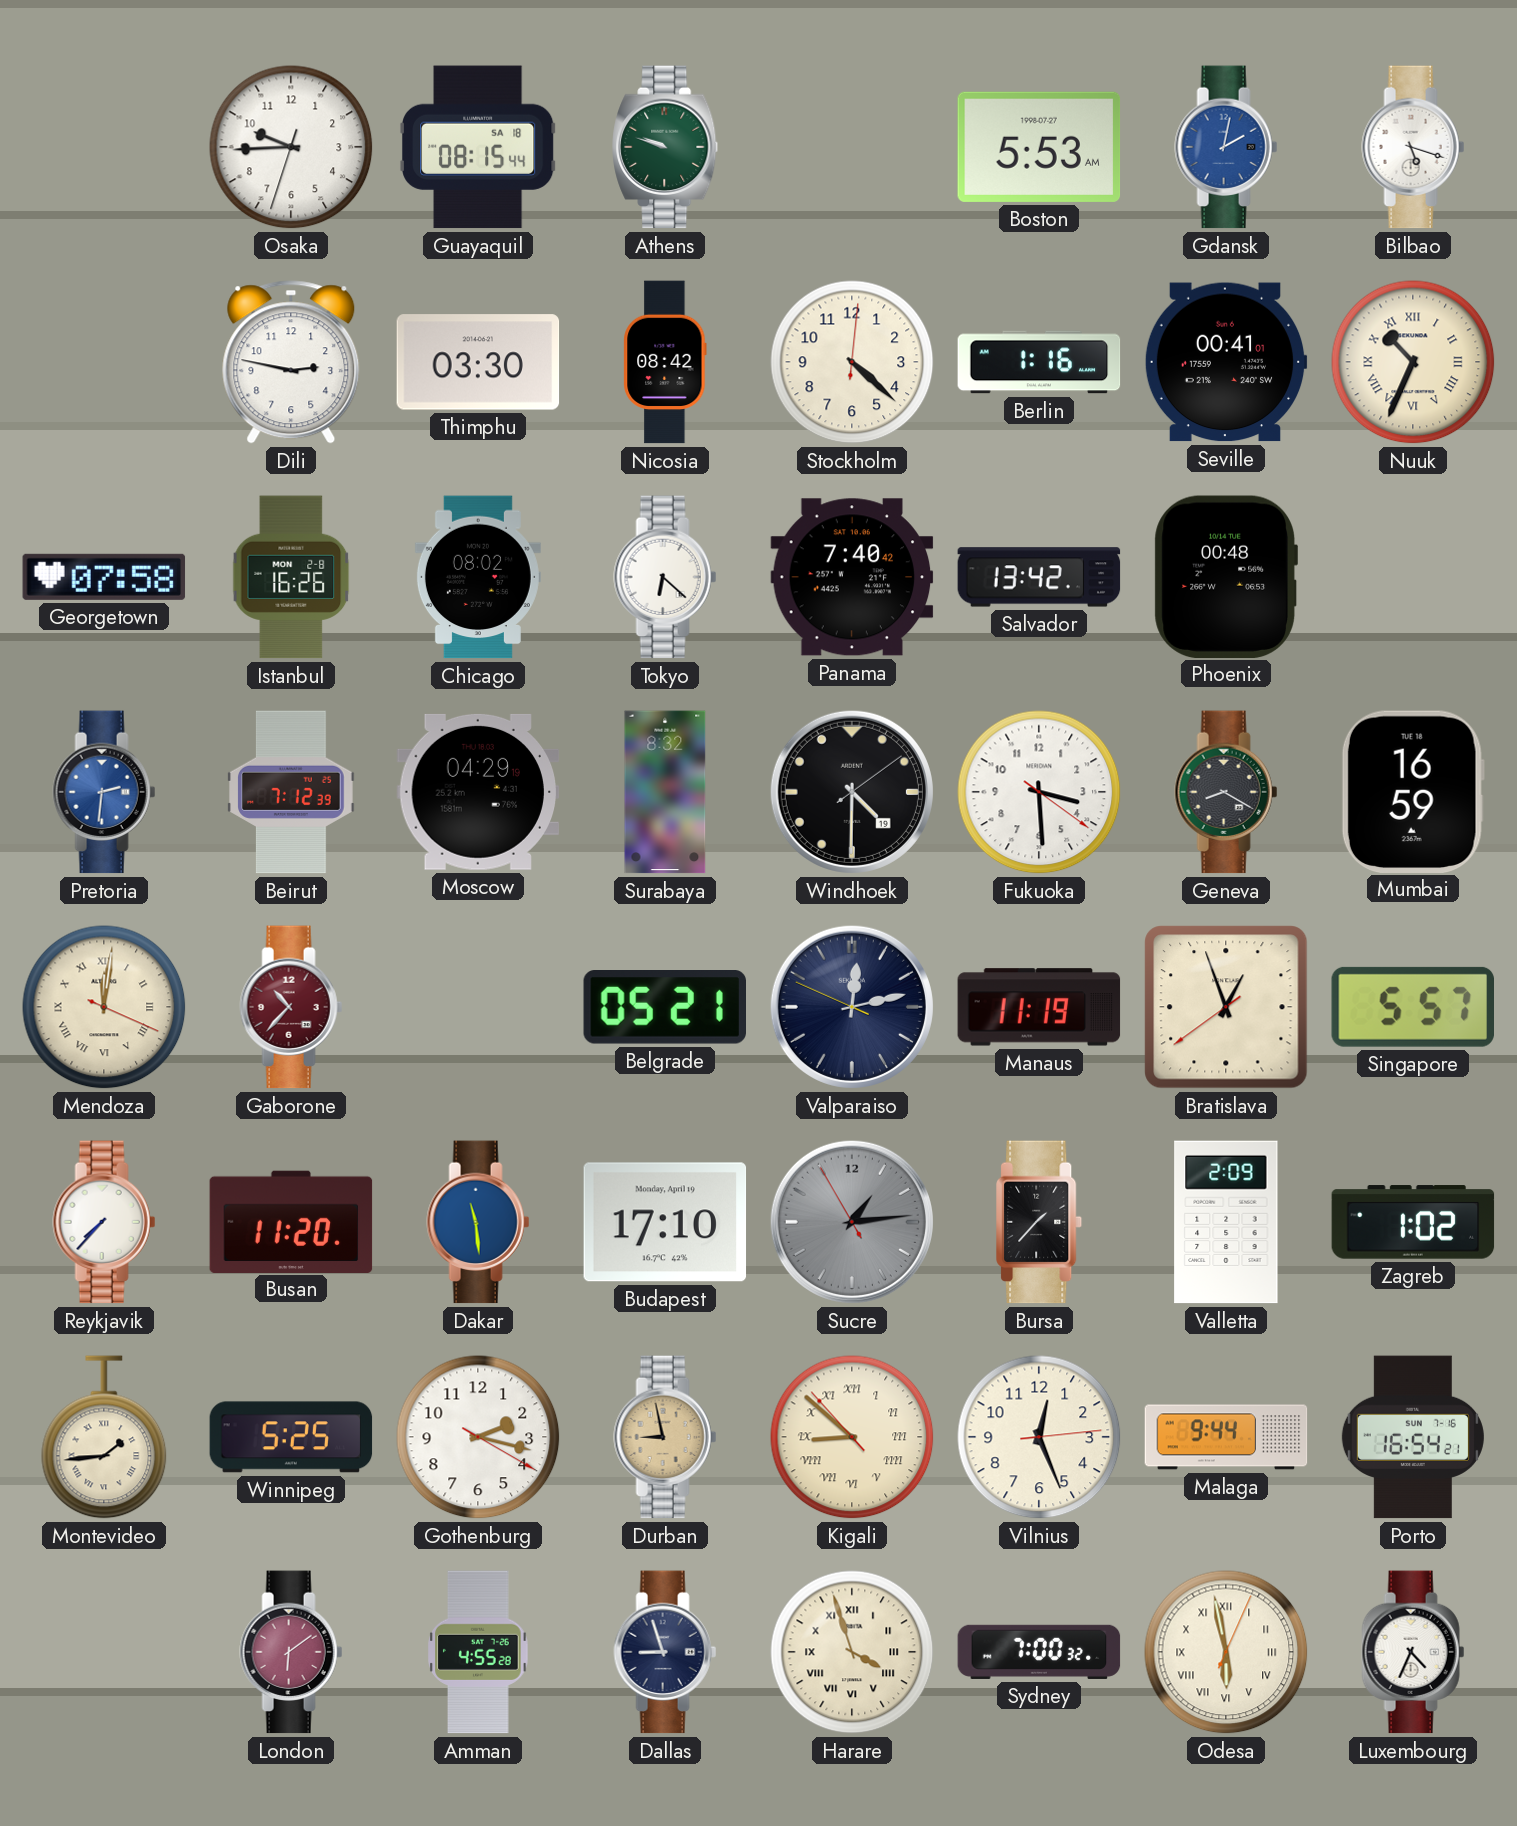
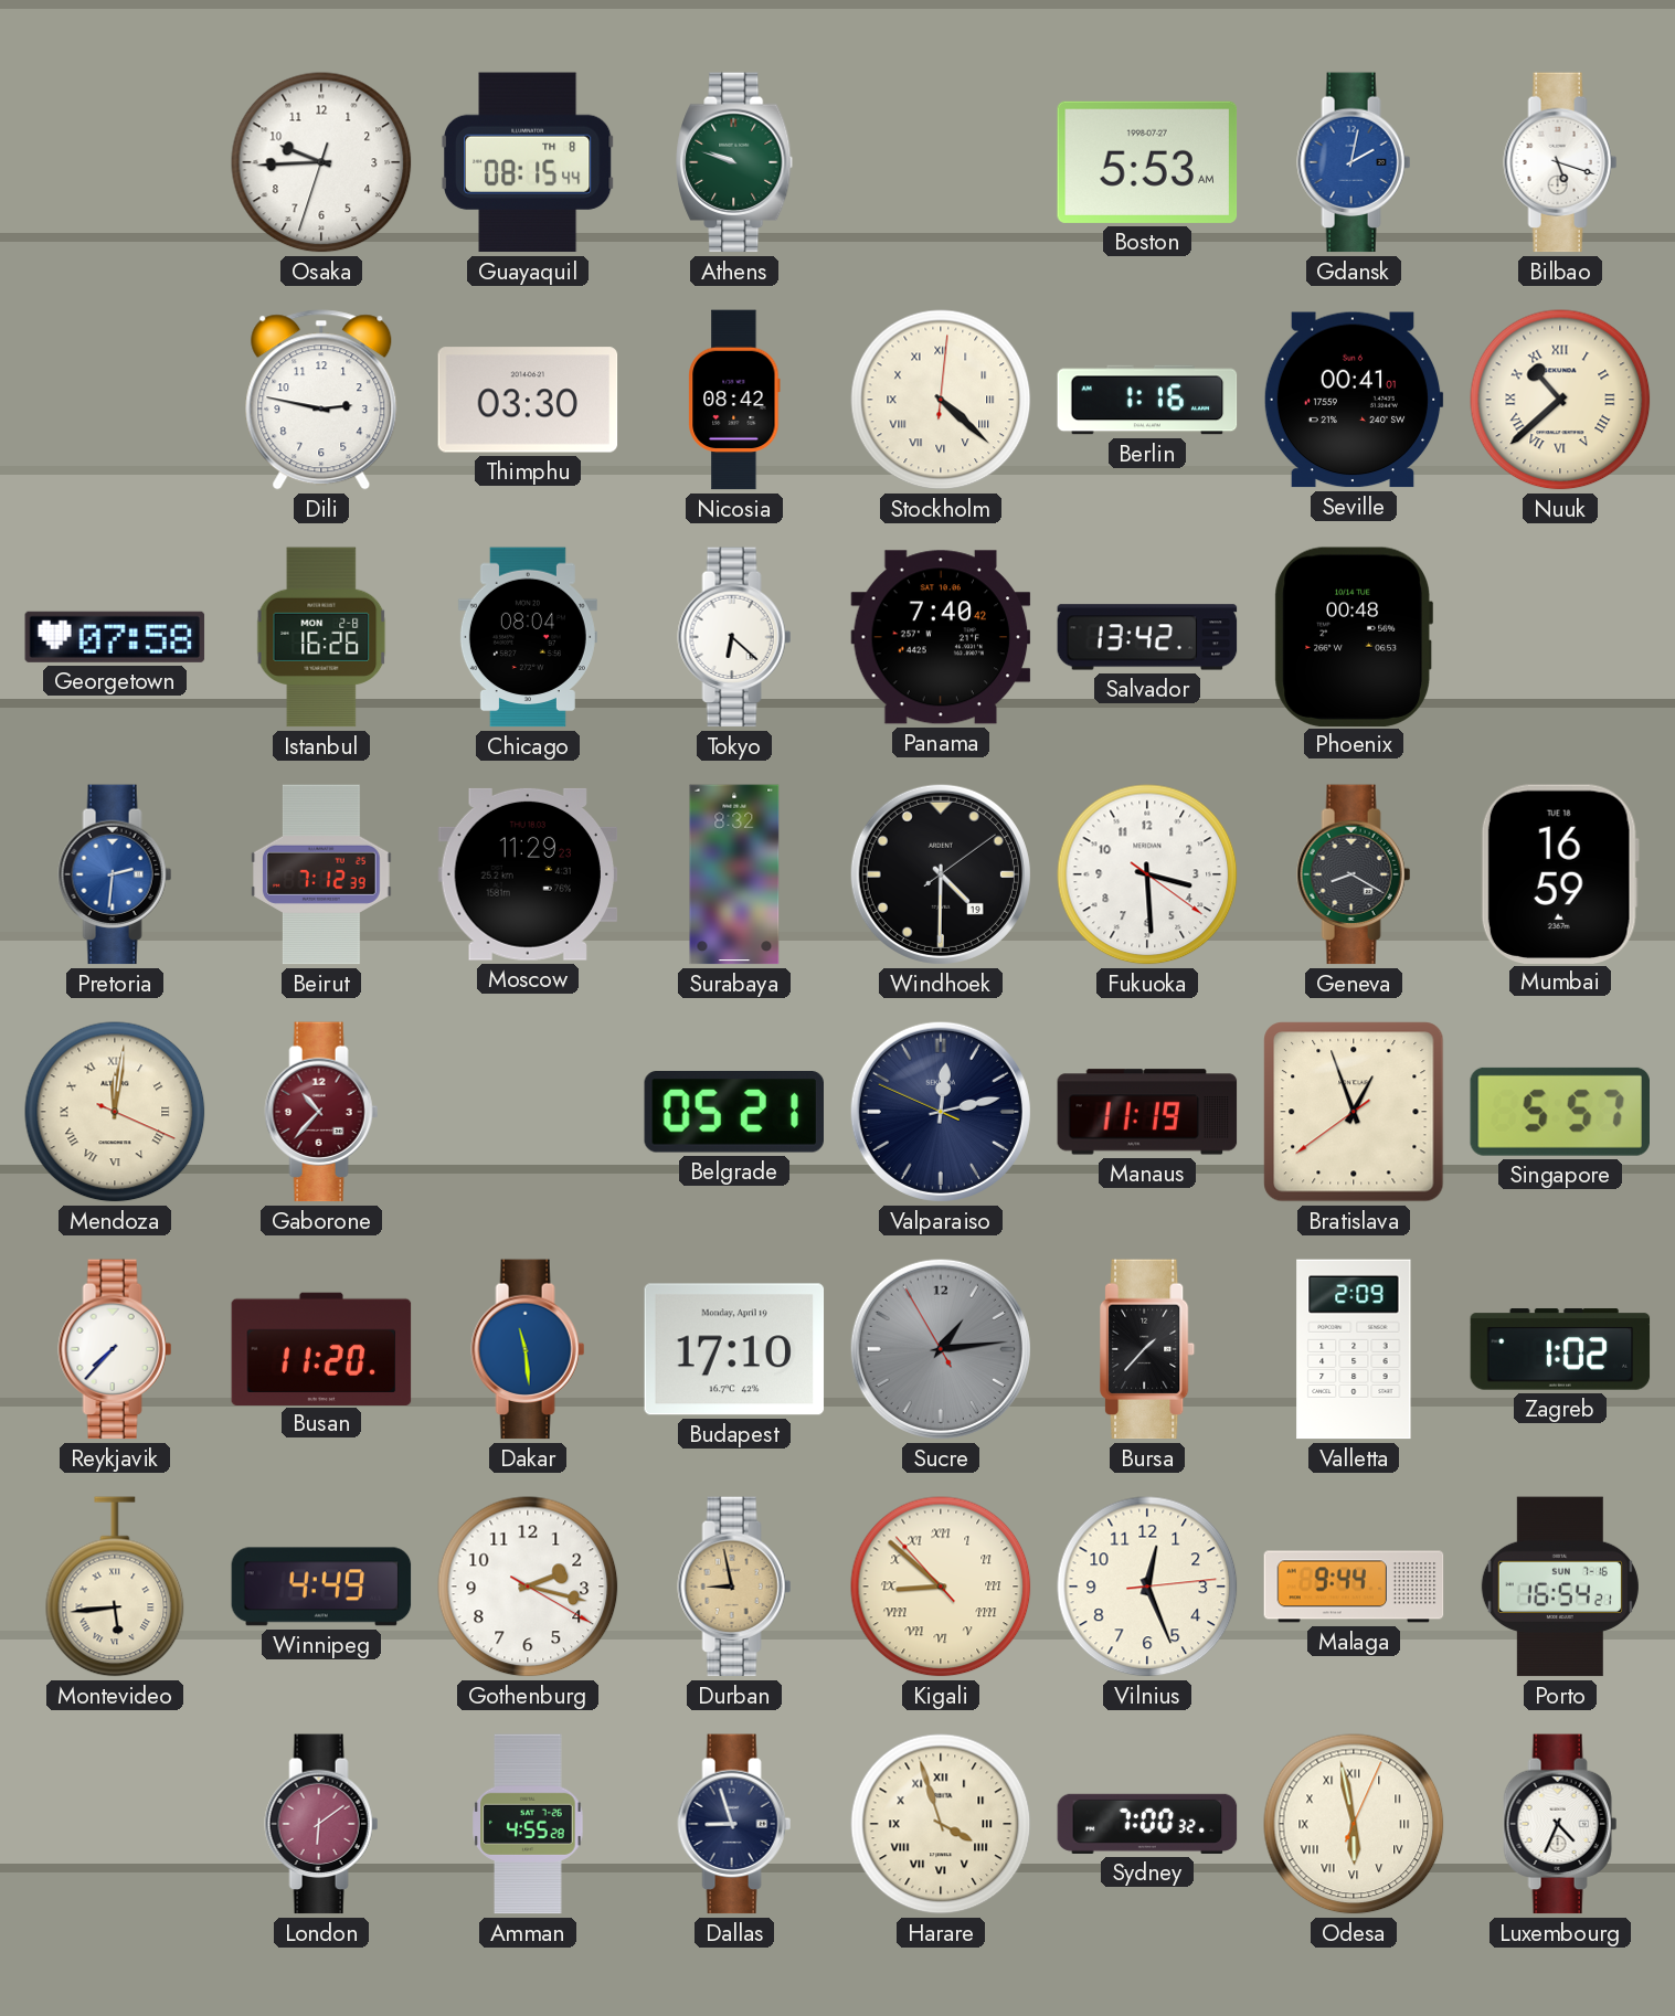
Guayaquil date: SA 18 -> TH 8 (529, 162)
Stockholm numerals: Arabic -> Roman (941, 400)
Nuuk: 10:34 -> 10:38 (1560, 400)
Chicago: 08:02 -> 08:04 (528, 637)
Moscow: 04:29 -> 11:29 (528, 874)
Montevideo: 1:44 -> 5:44 (115, 1587)
Winnipeg: 5:25 -> 4:49 (321, 1587)
